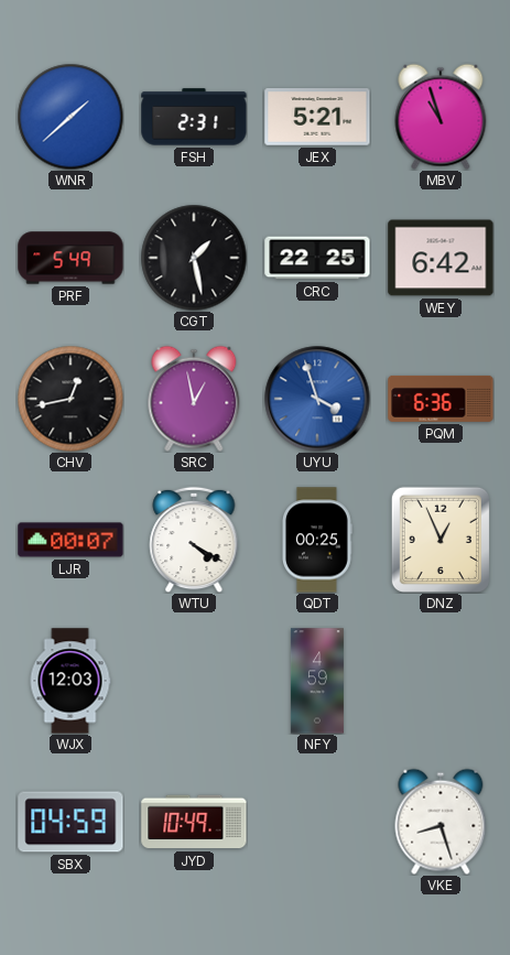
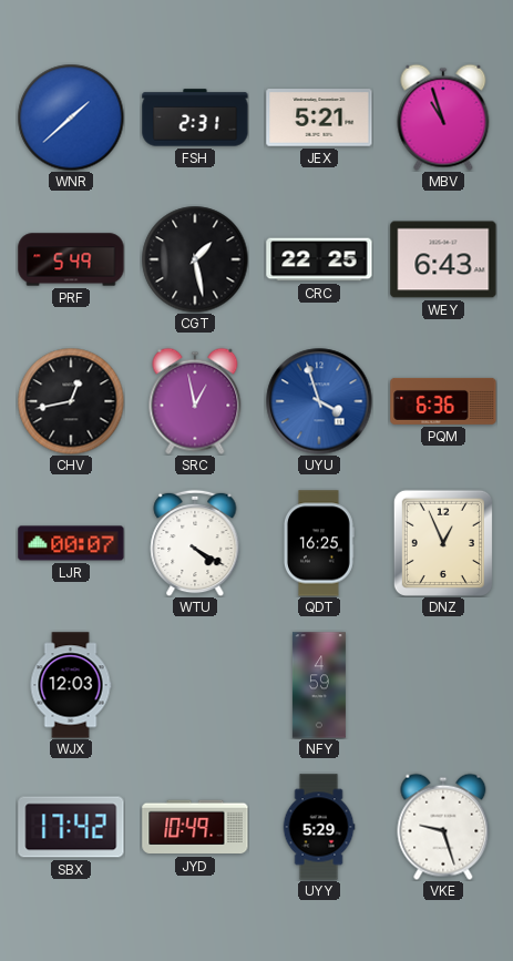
WEY: 6:42 -> 6:43 (443, 259)
QDT: 00:25 -> 16:25 (318, 543)
SBX: 04:59 -> 17:42 (71, 827)
UYY: none -> 5:29 (319, 827)
VKE: 8:27 -> 9:27 (443, 827)
